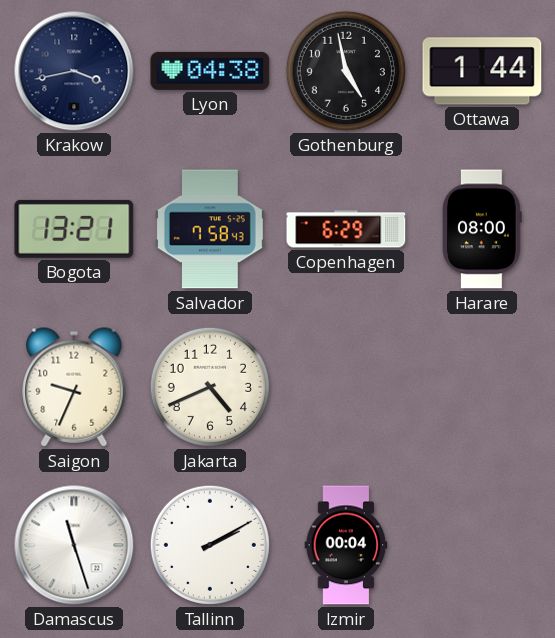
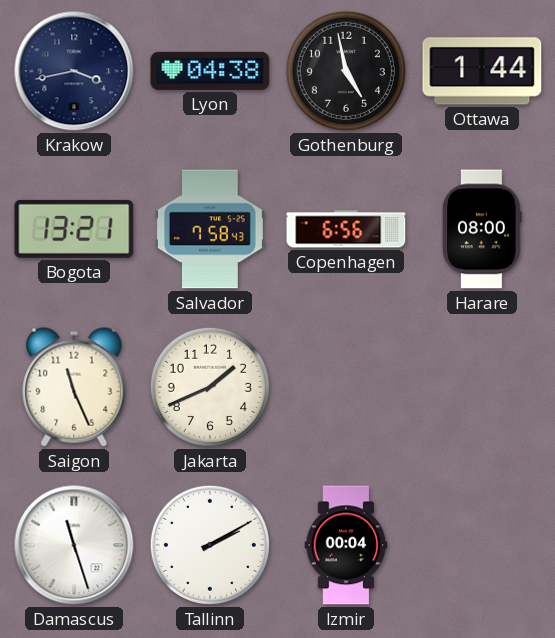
Copenhagen: 6:29 -> 6:56 (346, 229)
Saigon: 9:34 -> 11:26 (74, 387)
Jakarta: 4:41 -> 1:41 (210, 387)
